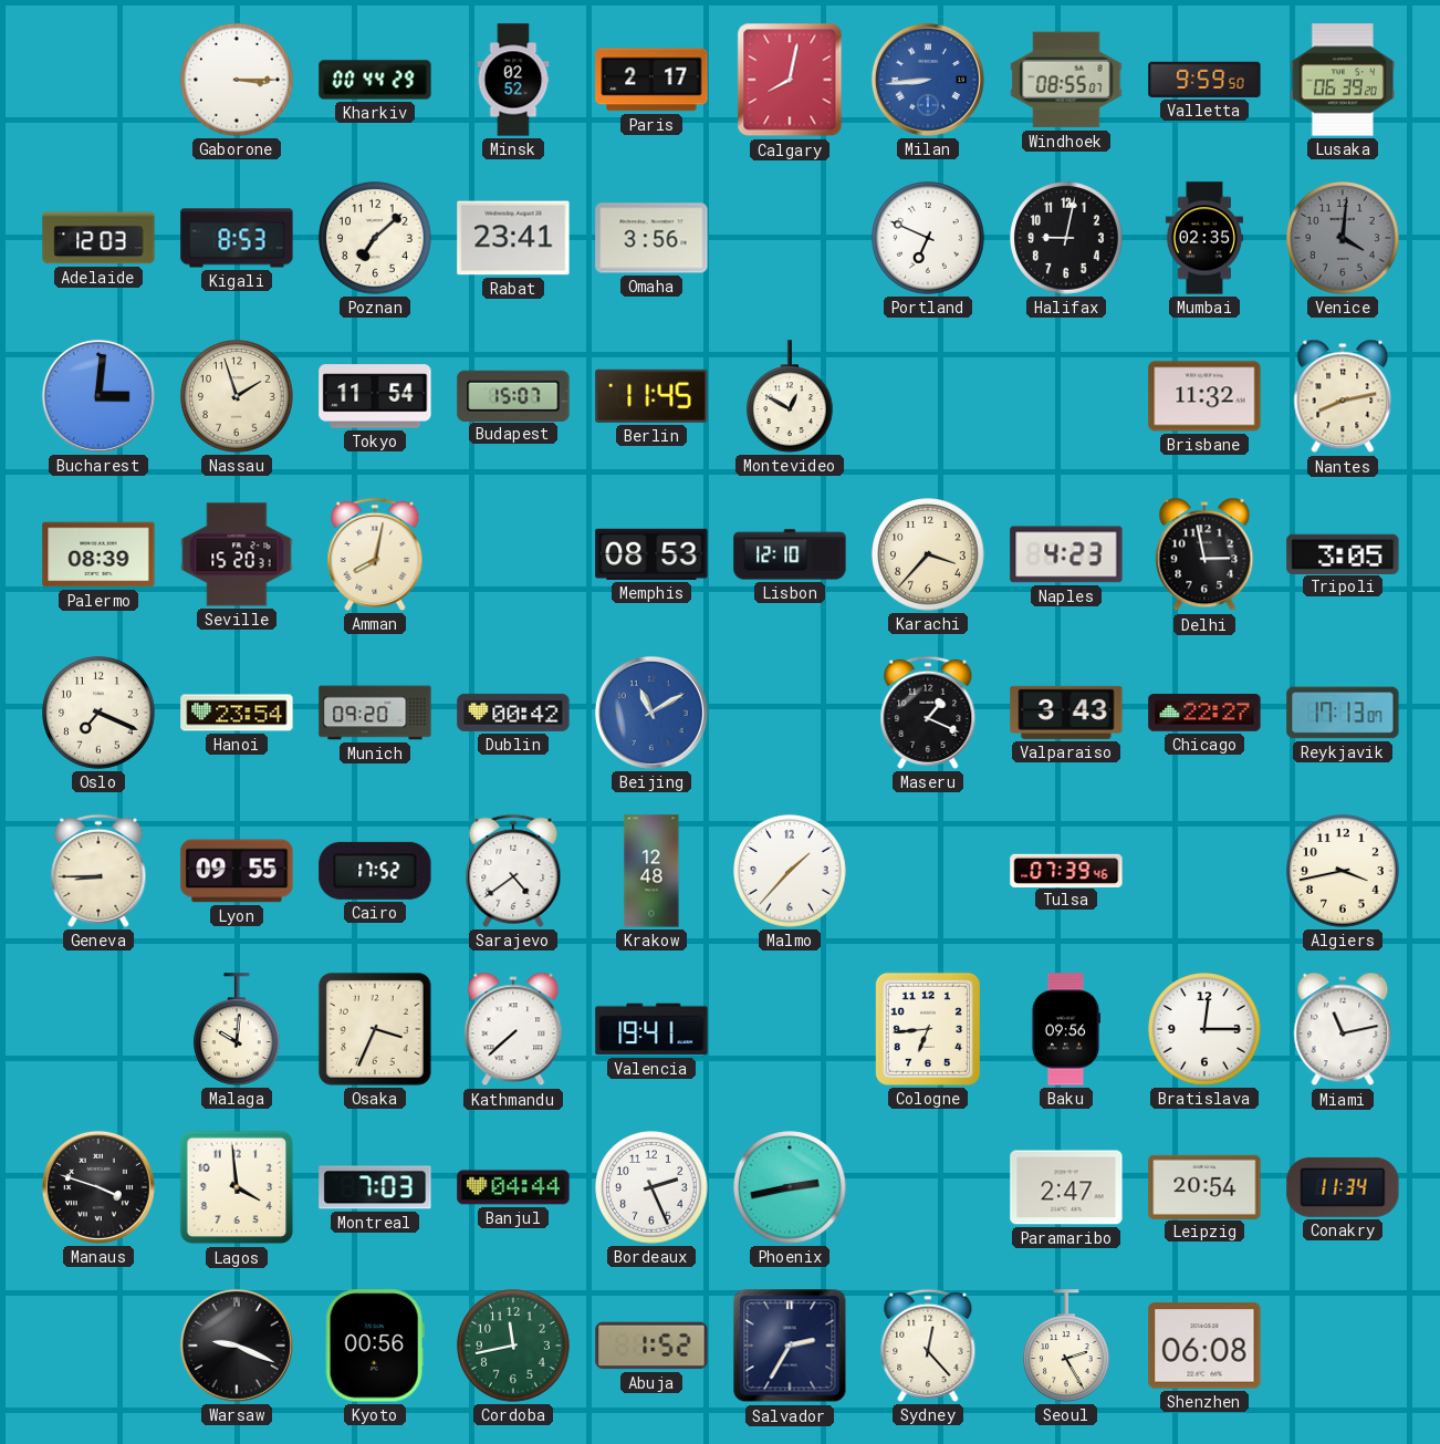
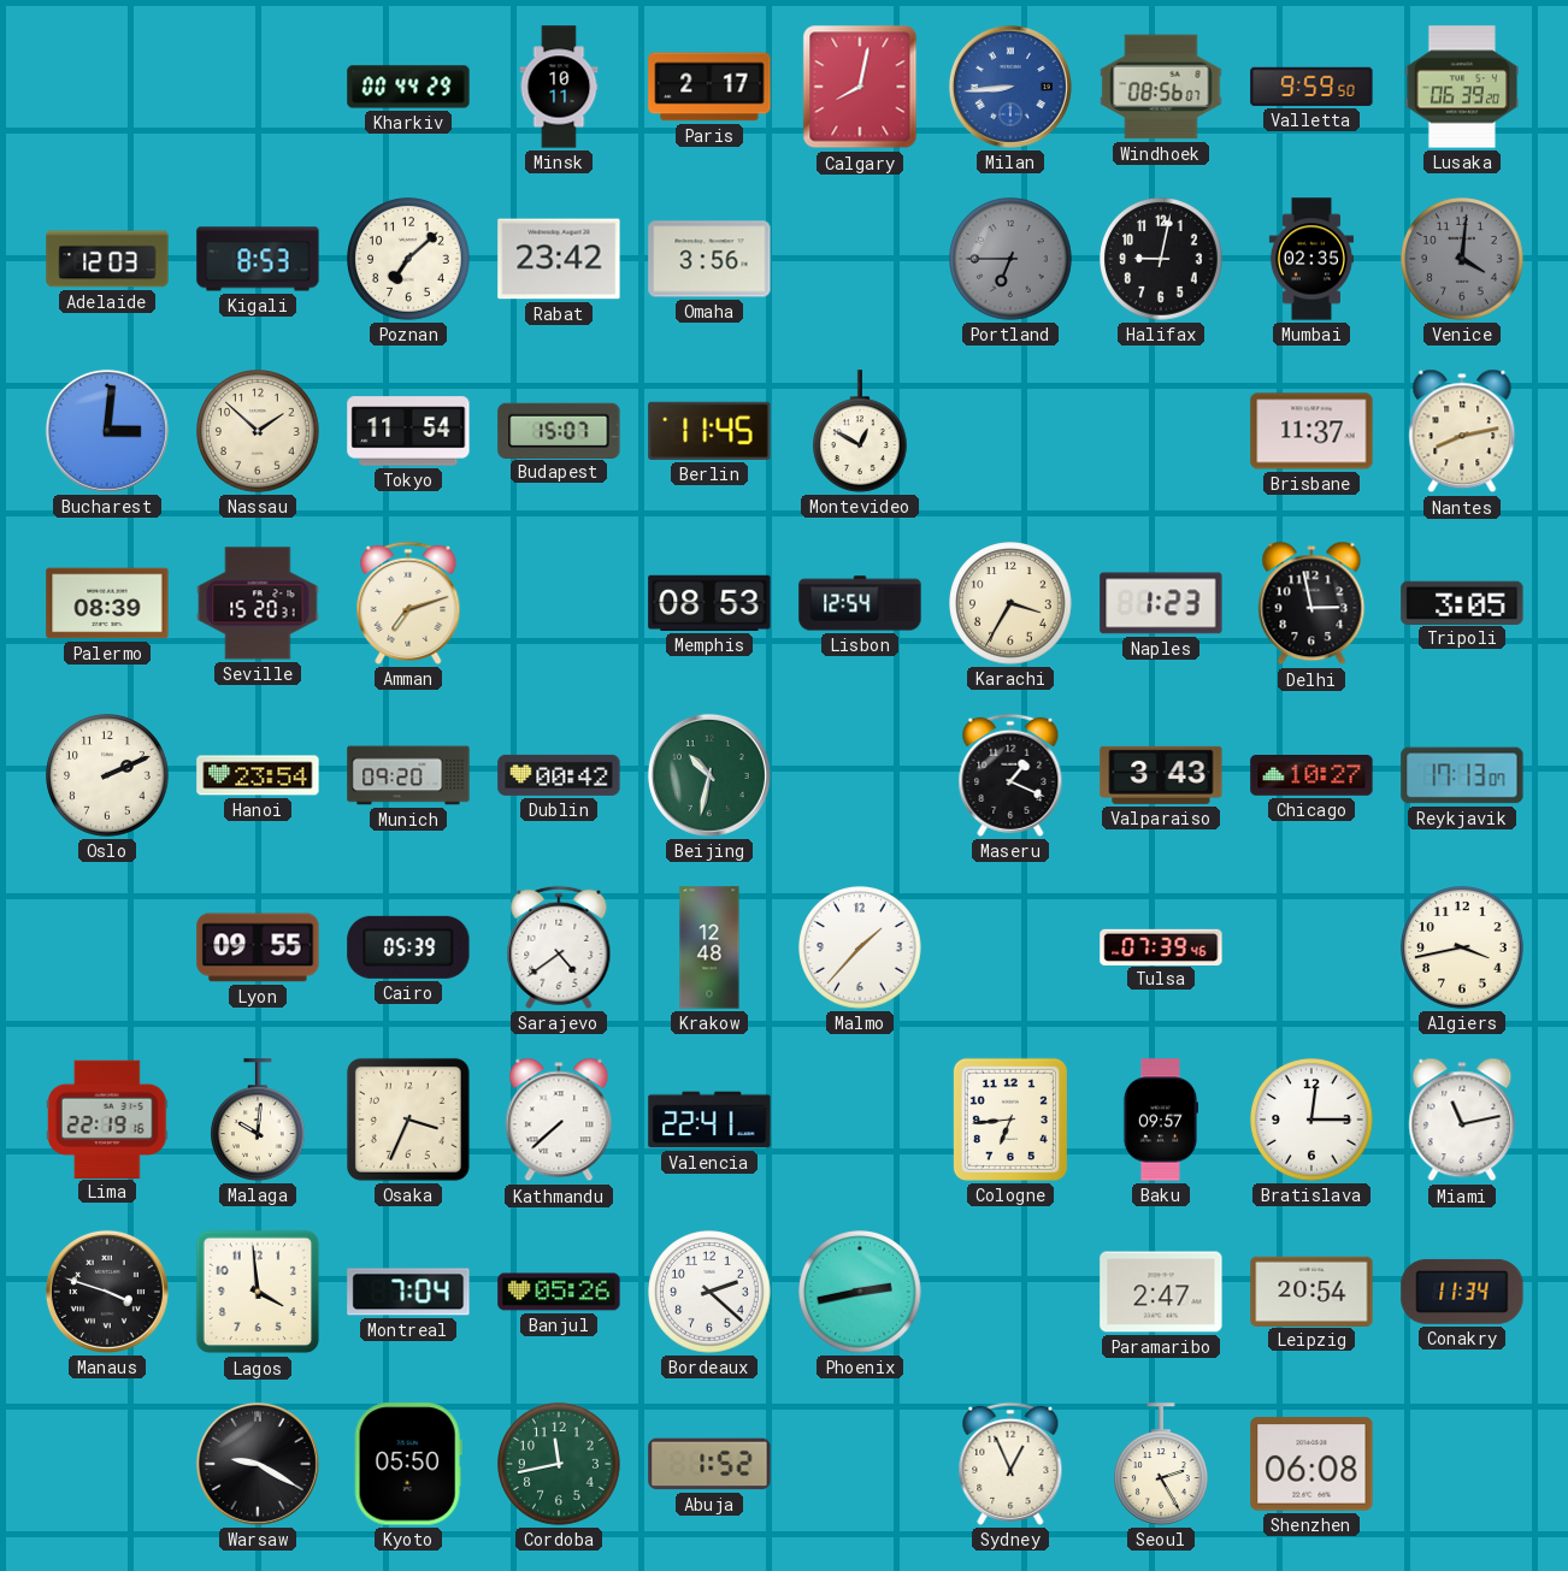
Gaborone: 3:15 -> none (237, 80)
Minsk: 02:52 -> 10:11 (559, 87)
Windhoek: 08:55 -> 08:56 (1161, 87)
Rabat: 23:41 -> 23:42 (559, 259)
Portland: 6:49 -> 6:45 (1010, 259)
Portland dial: white -> grey (1010, 259)
Nassau: 1:57 -> 1:52 (258, 431)
Brisbane: 11:32 -> 11:37 (1311, 431)
Amman: 8:02 -> 7:12 (408, 603)
Lisbon: 12:10 -> 12:54 (860, 603)
Karachi: 3:37 -> 3:35 (1010, 603)
Naples: 4:23 -> 1:23 (1161, 603)
Oslo: 7:19 -> 2:11 (107, 775)
Beijing: 11:10 -> 10:32 (709, 775)
Beijing dial: blue -> green (709, 775)
Chicago: 22:27 -> 10:27 (1311, 776)
Geneva: 8:45 -> none (98, 871)
Cairo: 17:52 -> 05:39 (408, 947)
Lima: none -> 22:19 (107, 1118)
Valencia: 19:41 -> 22:41 (709, 1120)
Baku: 09:56 -> 09:57 (1160, 1120)
Montreal: 7:03 -> 7:04 (408, 1292)
Banjul: 04:44 -> 05:26 (559, 1292)
Bordeaux: 2:26 -> 2:22 (709, 1292)
Warsaw: 9:19 -> 9:20 (258, 1464)
Kyoto: 00:56 -> 05:50 (408, 1464)
Salvador: 2:35 -> none (790, 1346)
Sydney: 12:23 -> 12:56 (1010, 1464)
